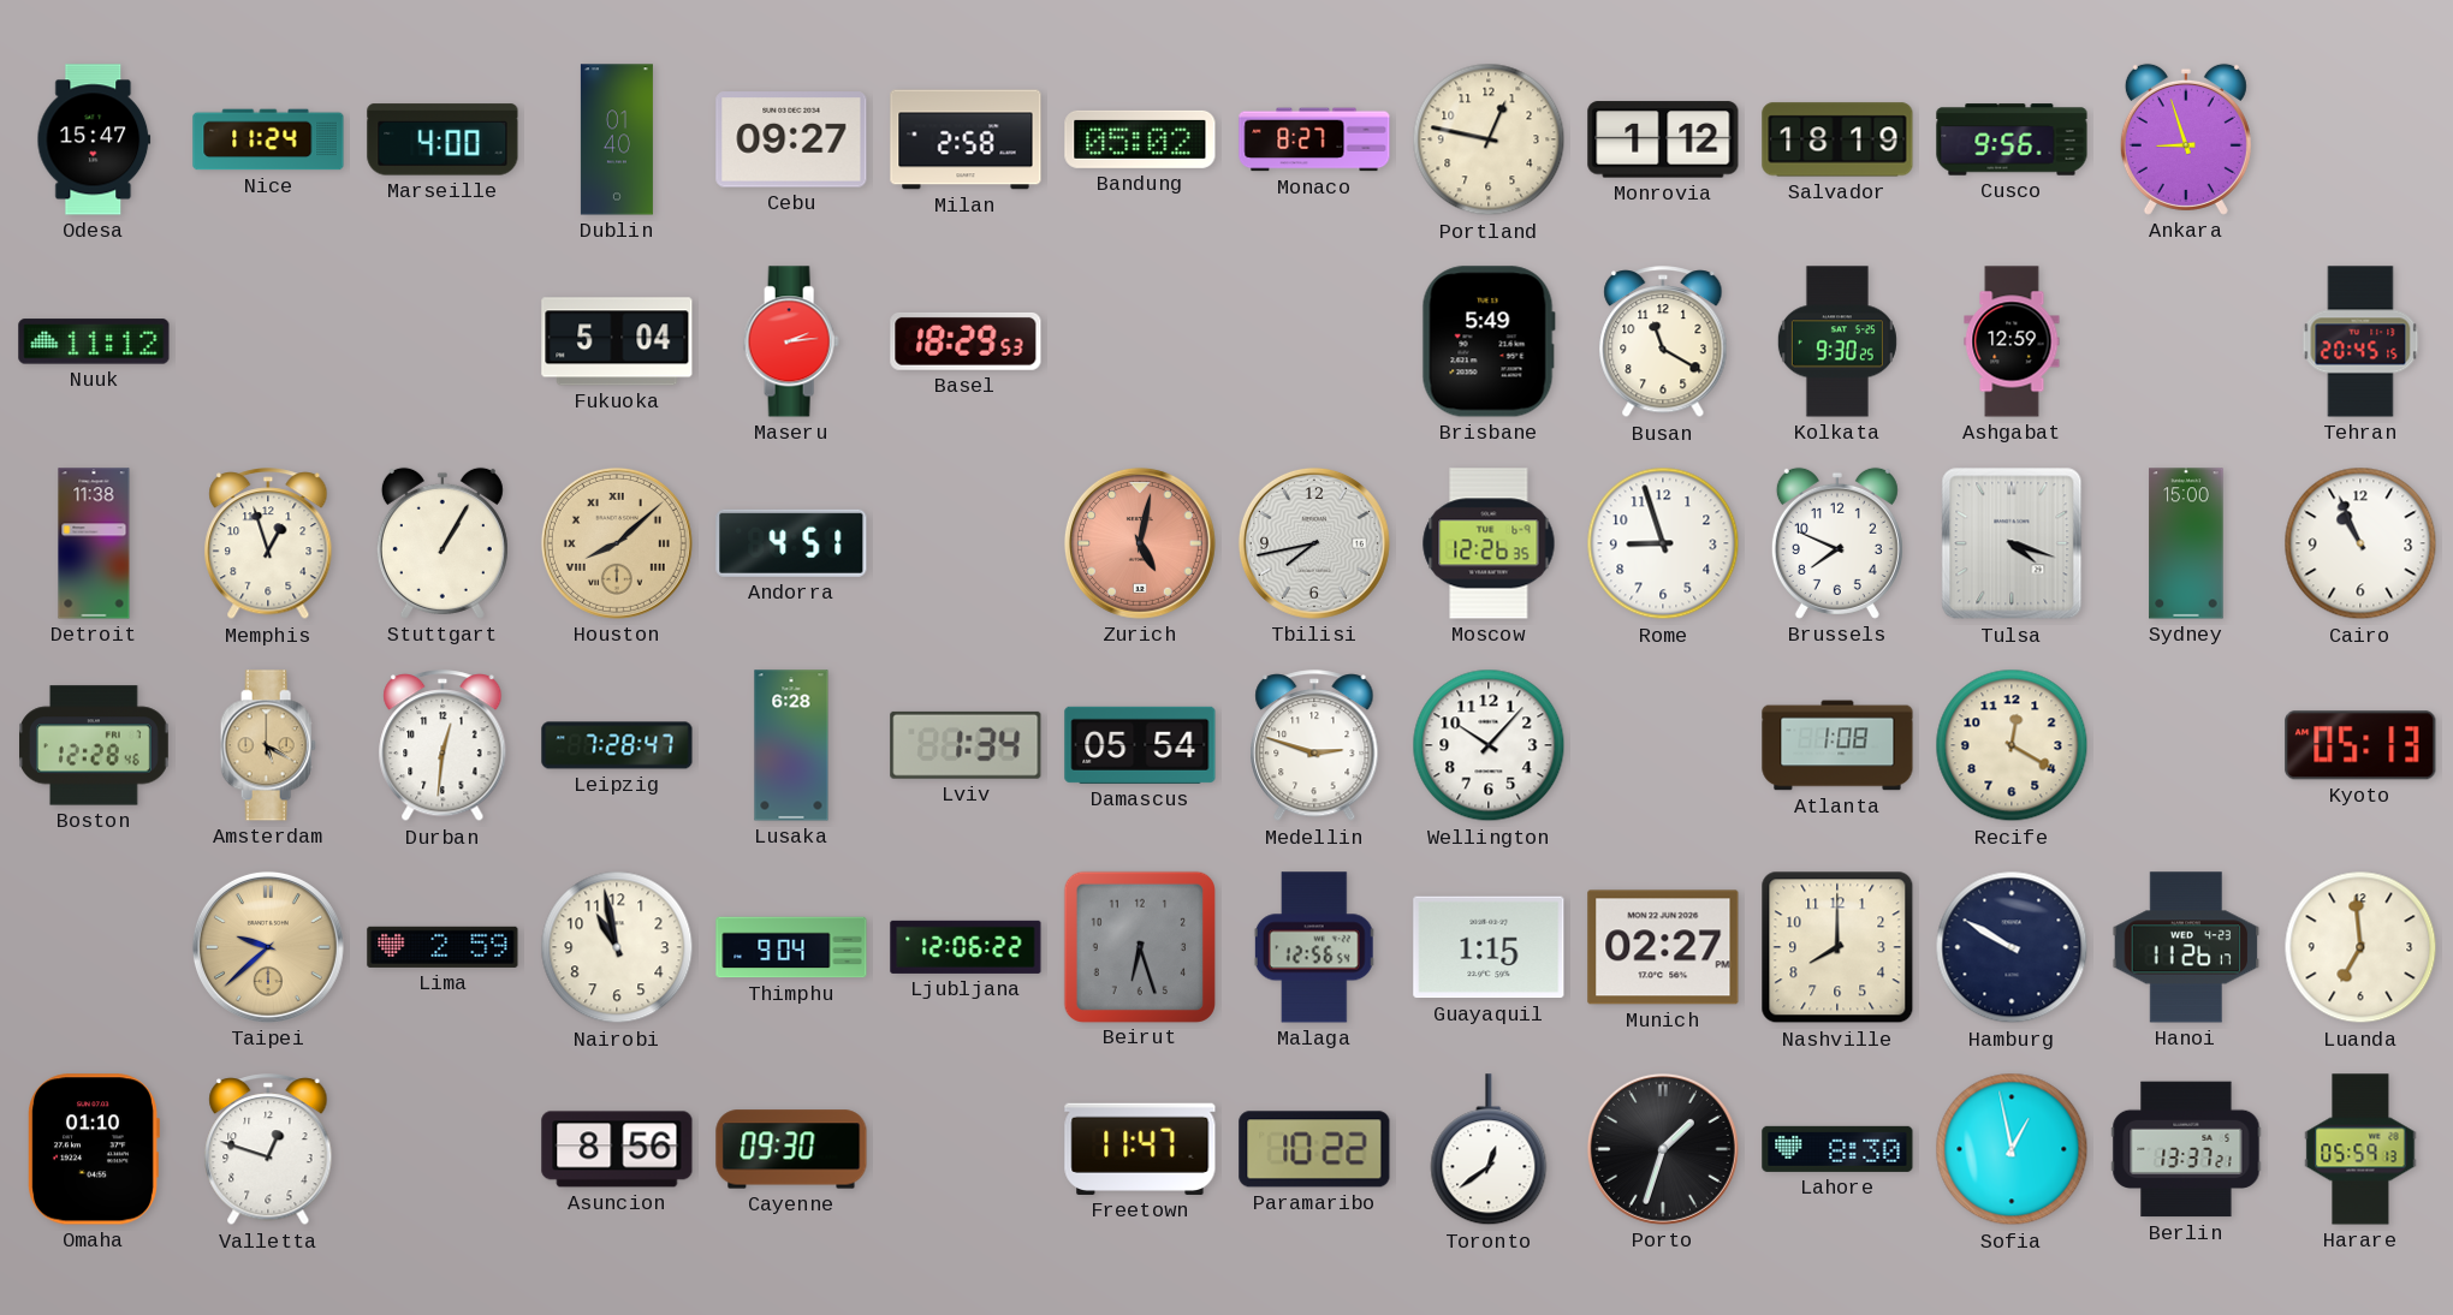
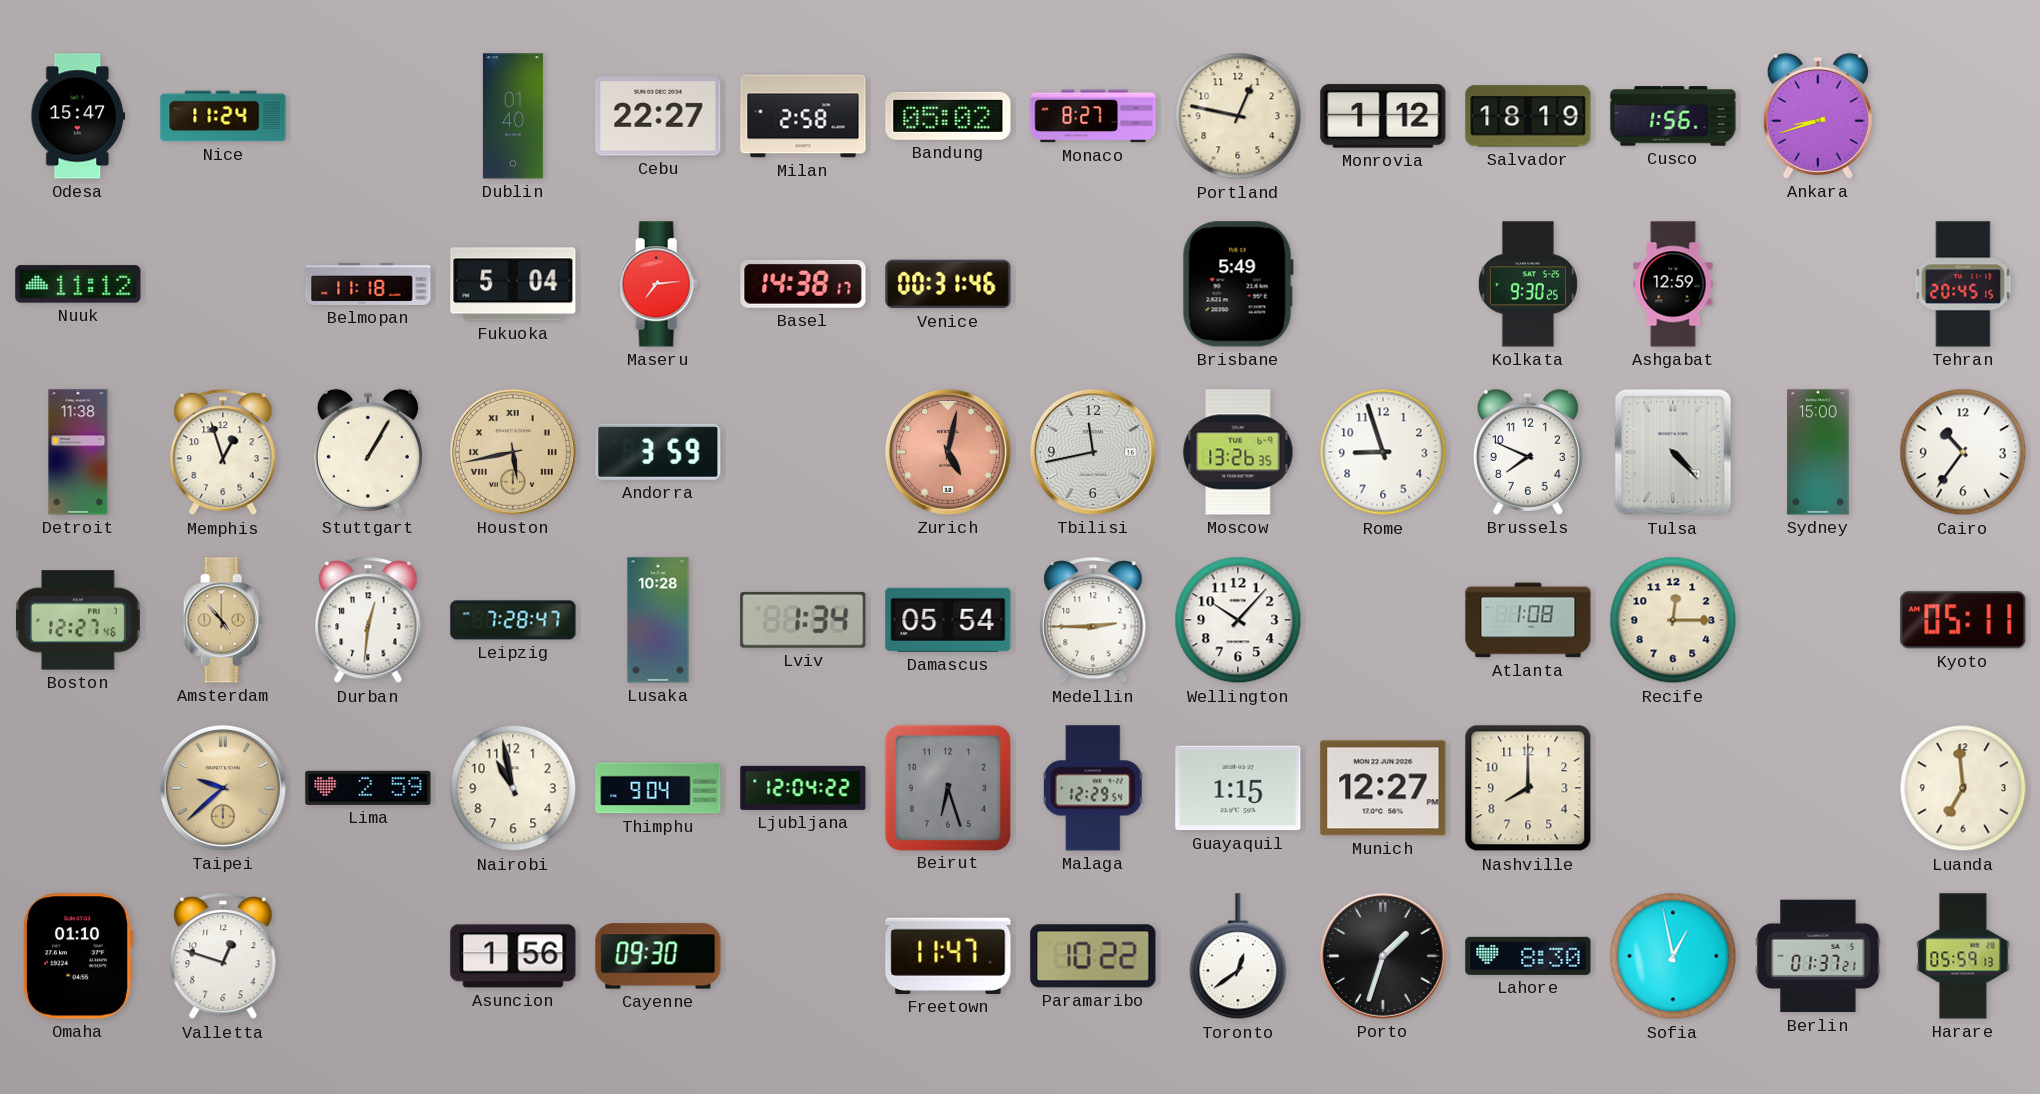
Marseille: 4:00 -> none (443, 139)
Cebu: 09:27 -> 22:27 (658, 116)
Cusco: 9:56 -> 1:56 (1673, 116)
Ankara: 8:57 -> 8:42 (1818, 116)
Belmopan: none -> 11:18 (368, 284)
Maseru: 2:14 -> 7:14 (658, 284)
Basel: 18:29 -> 14:38 (803, 284)
Venice: none -> 00:31 (948, 284)
Busan: 11:20 -> none (1663, 343)
Houston: 8:08 -> 5:43 (513, 452)
Andorra: 4:51 -> 3:59 (658, 452)
Tbilisi: 7:43 -> 11:43 (1093, 452)
Moscow: 12:26 -> 13:26 (1238, 452)
Tulsa: 4:18 -> 4:23 (1673, 452)
Cairo: 10:56 -> 10:36 (1963, 452)
Boston: 12:28 -> 12:27 (78, 620)
Amsterdam: 5:20 -> 4:53 (223, 620)
Lusaka: 6:28 -> 10:28 (658, 620)
Medellin: 2:48 -> 2:45 (1093, 621)
Recife: 12:20 -> 12:15 (1673, 620)
Kyoto: 05:13 -> 05:11 (1963, 620)
Ljubljana: 12:06 -> 12:04 (803, 788)
Malaga: 12:56 -> 12:29 (1093, 788)
Munich: 02:27 -> 12:27 (1383, 788)
Hamburg: 9:50 -> none (2012, 947)
Hanoi: 11:26 -> none (2186, 947)
Asuncion: 8:56 -> 1:56 (513, 956)
Berlin: 13:37 -> 01:37 (1818, 956)
